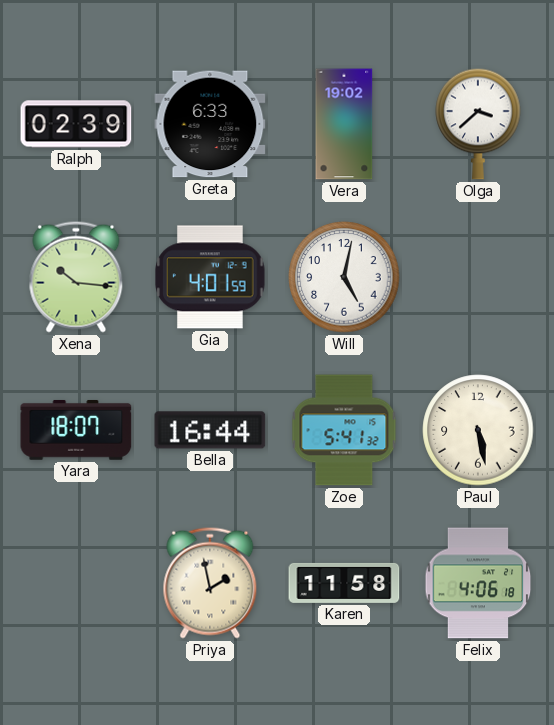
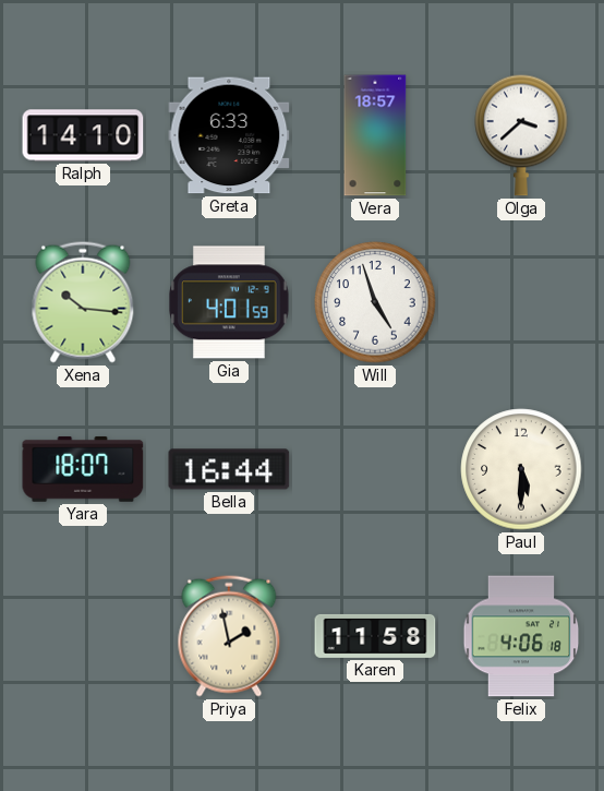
Ralph: 02:39 -> 14:10 (83, 135)
Vera: 19:02 -> 18:57 (375, 135)
Will: 5:02 -> 4:57 (375, 302)
Zoe: 5:41 -> none (344, 430)
Paul: 5:28 -> 5:30 (521, 469)
